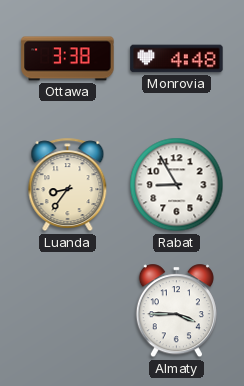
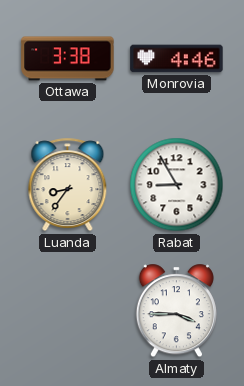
Monrovia: 4:48 -> 4:46 (177, 59)
